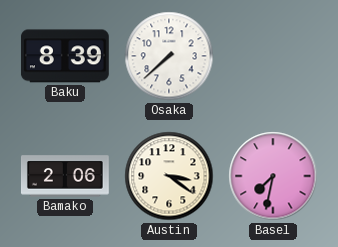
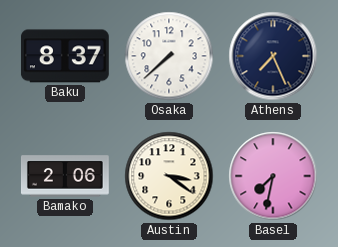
Baku: 8:39 -> 8:37 (65, 56)
Athens: none -> 7:26 (273, 56)
